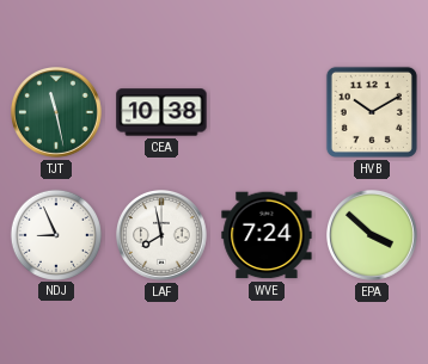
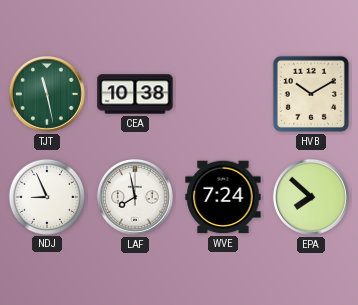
EPA: 3:52 -> 7:52 (312, 198)
